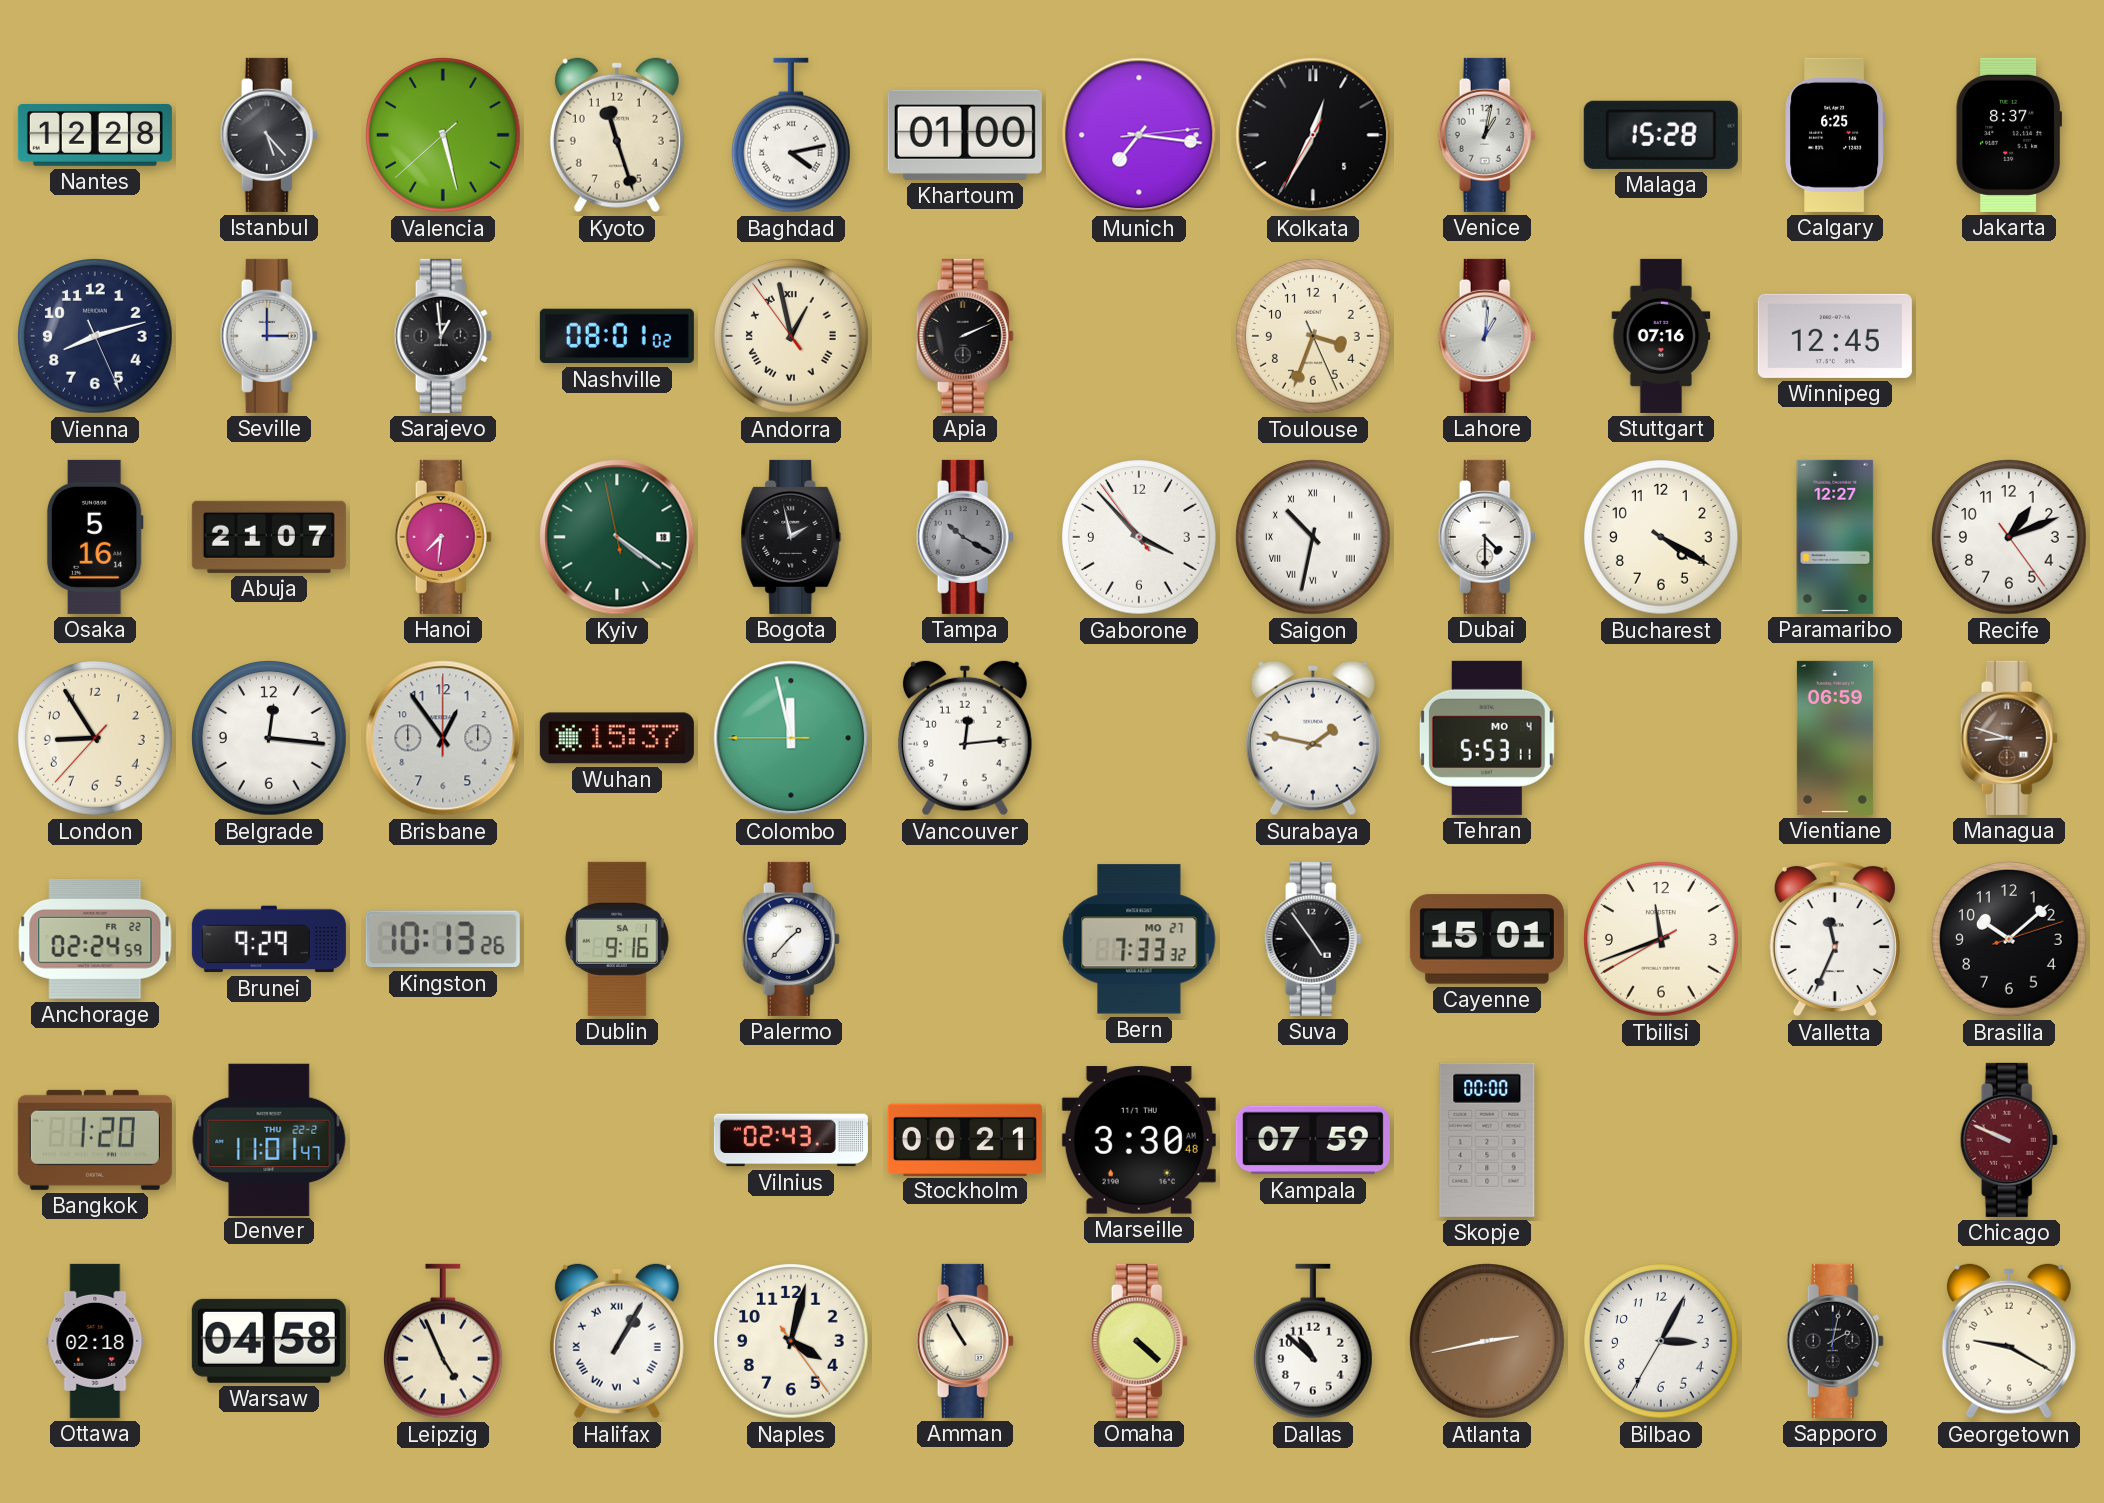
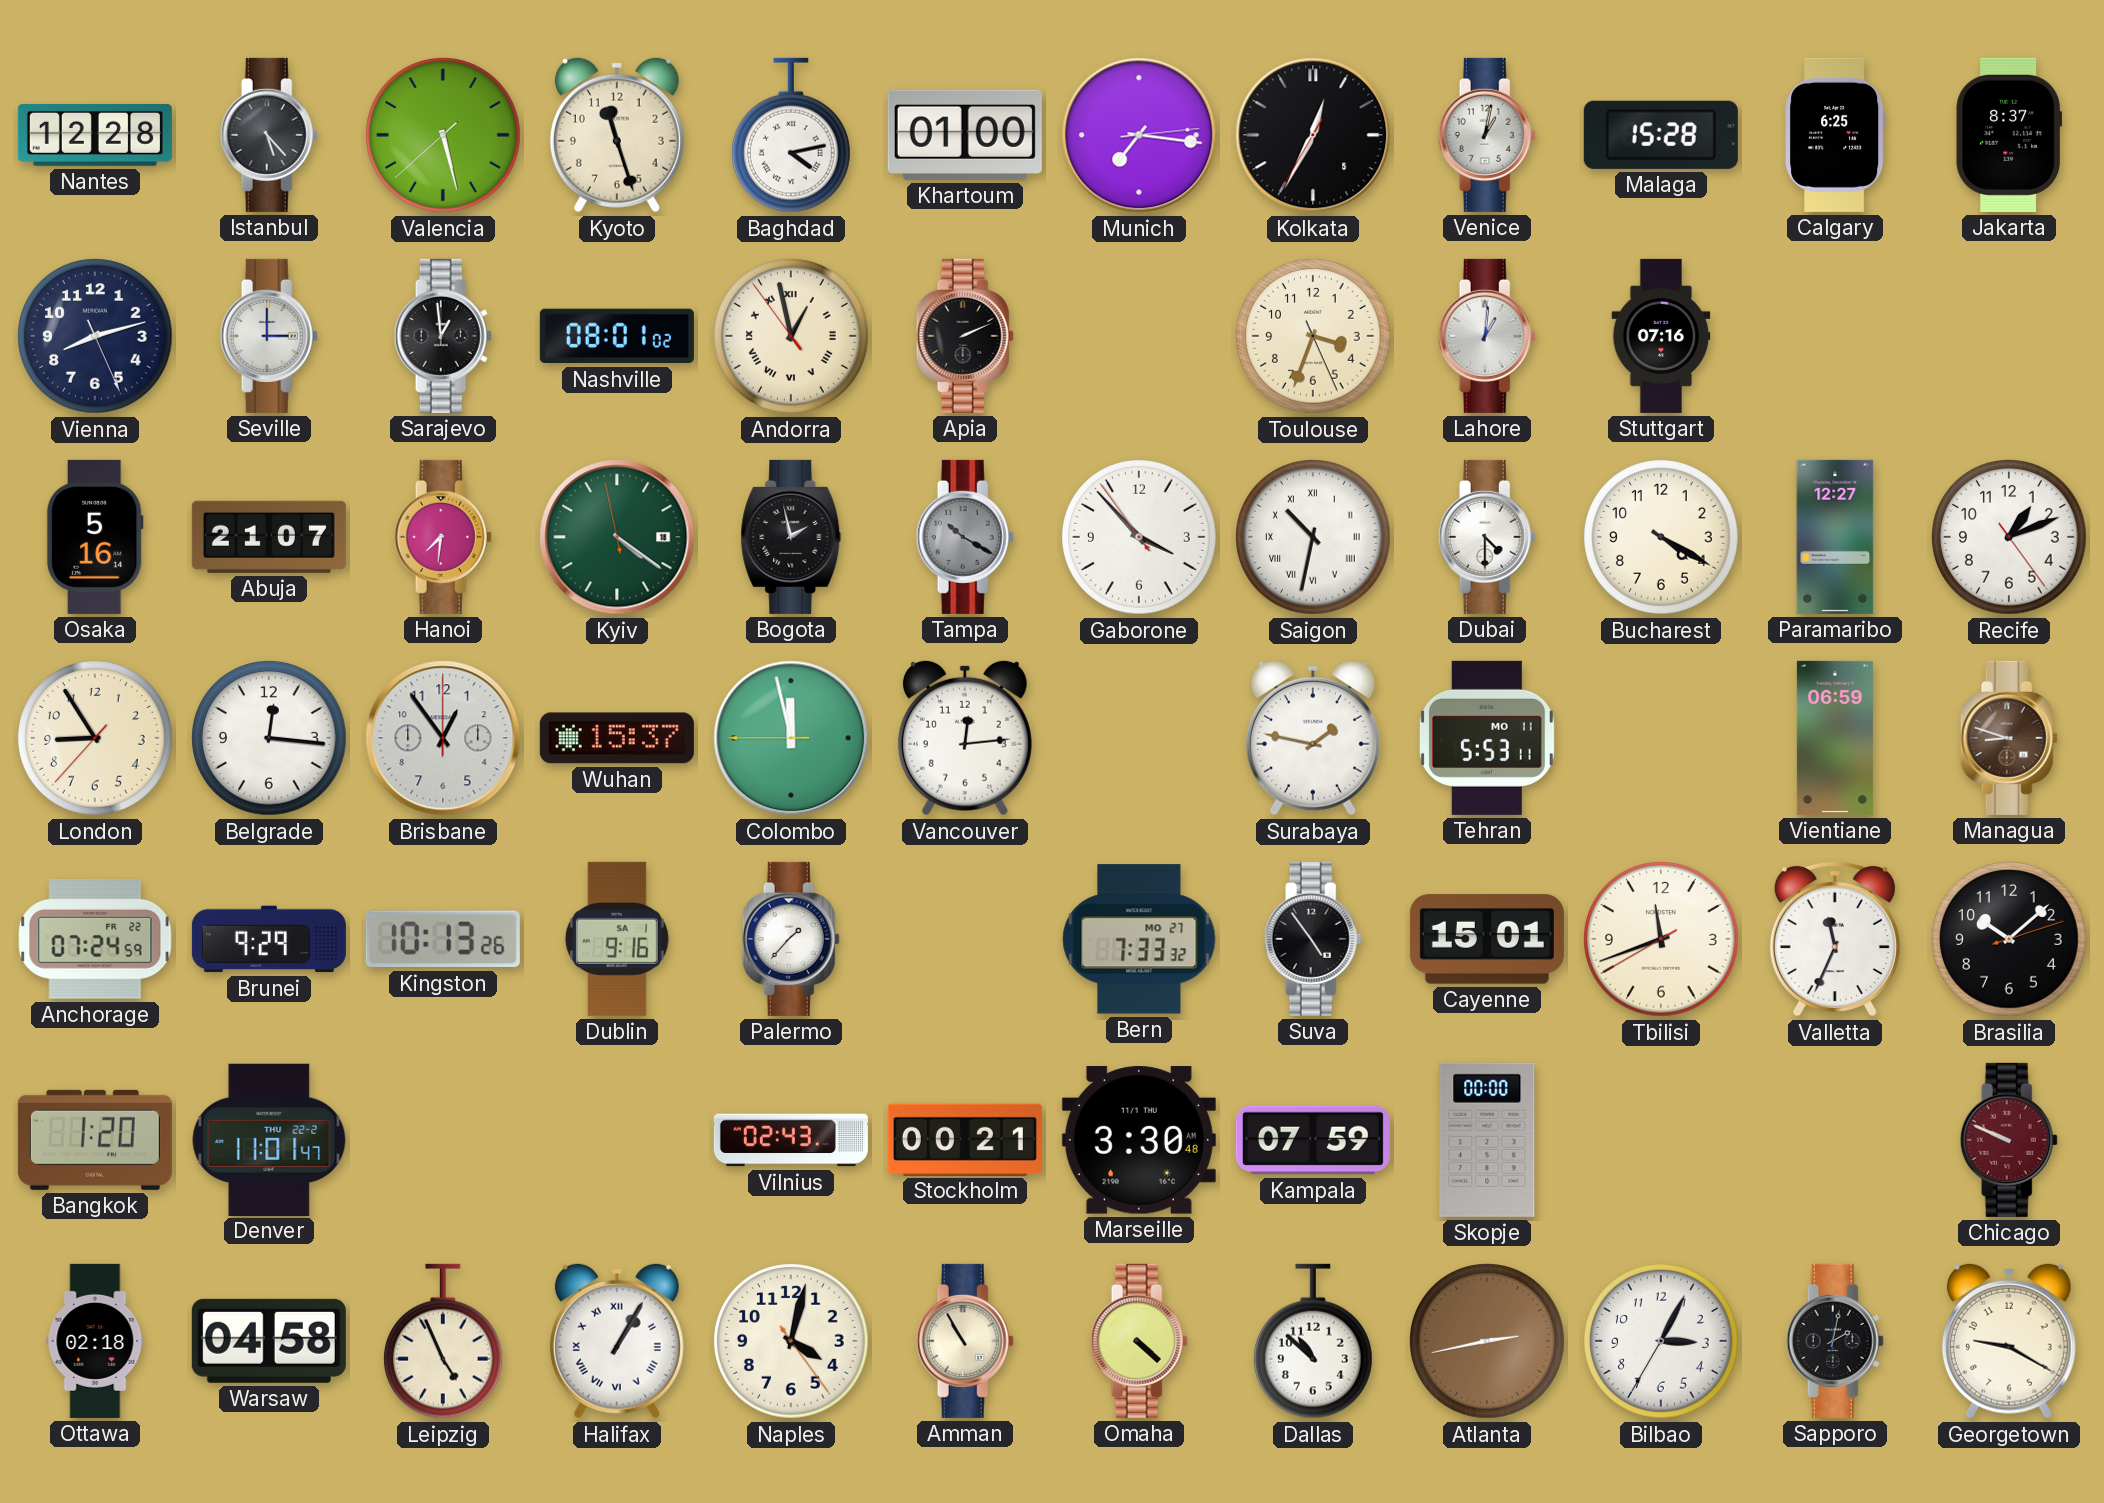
Winnipeg: 12:45 -> none (1835, 336)
Tehran date: MO 4 -> MO 11 (1487, 738)
Anchorage: 02:24 -> 07:24 (95, 939)
